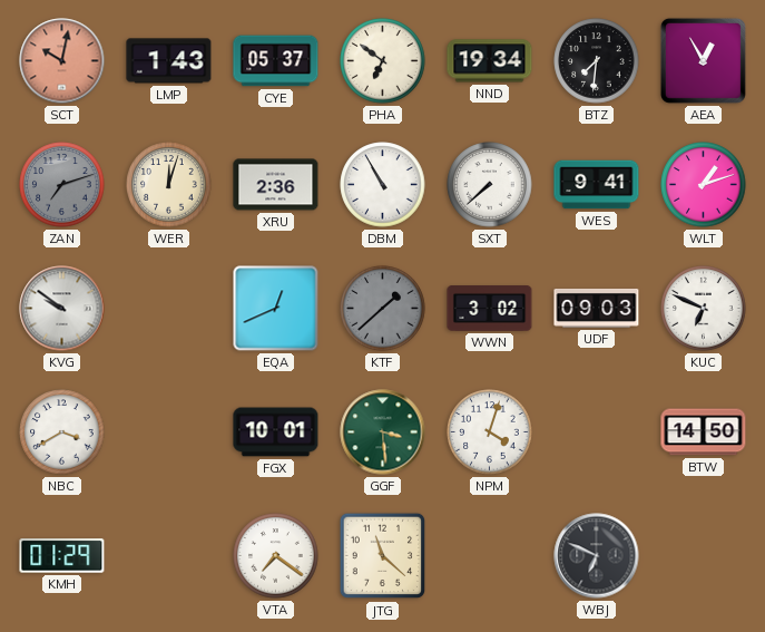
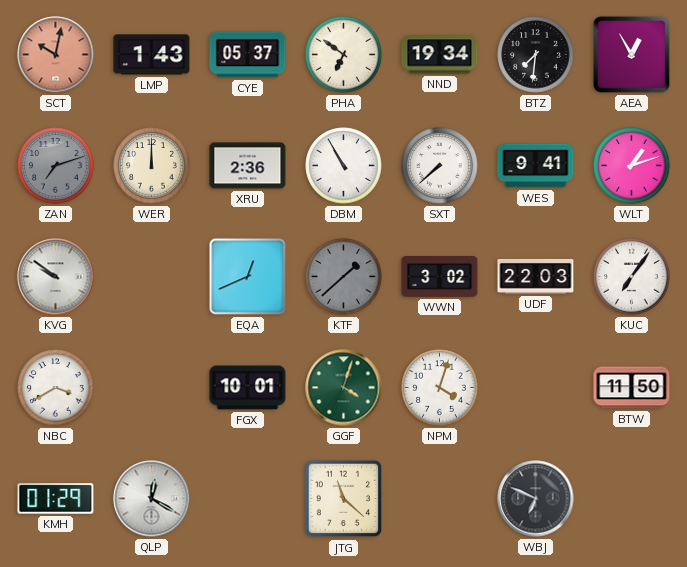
WER: 12:03 -> 12:00 (152, 166)
UDF: 09:03 -> 22:03 (536, 277)
KUC: 6:49 -> 7:06 (632, 277)
GGF: 3:29 -> 4:03 (344, 388)
BTW: 14:50 -> 11:50 (632, 388)
QLP: none -> 12:20 (152, 499)
VTA: 7:21 -> none (276, 556)
